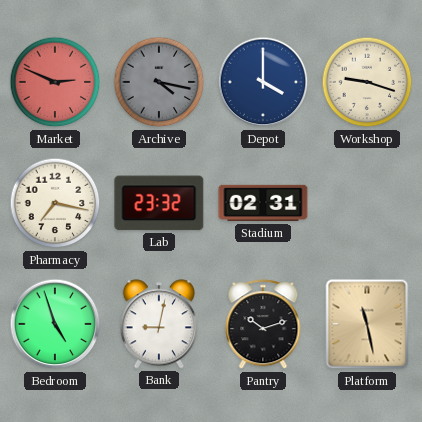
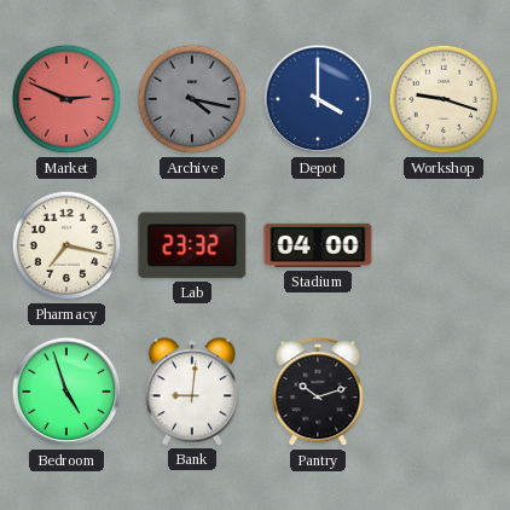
Stadium: 02:31 -> 04:00 (318, 245)
Bank: 9:02 -> 9:01 (191, 392)
Platform: 11:28 -> none (367, 324)
